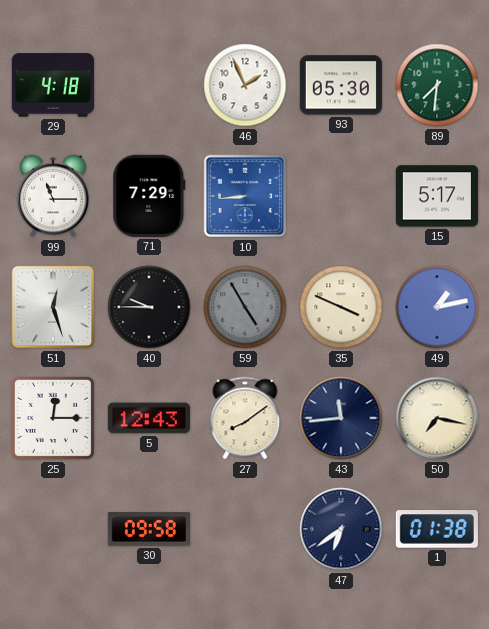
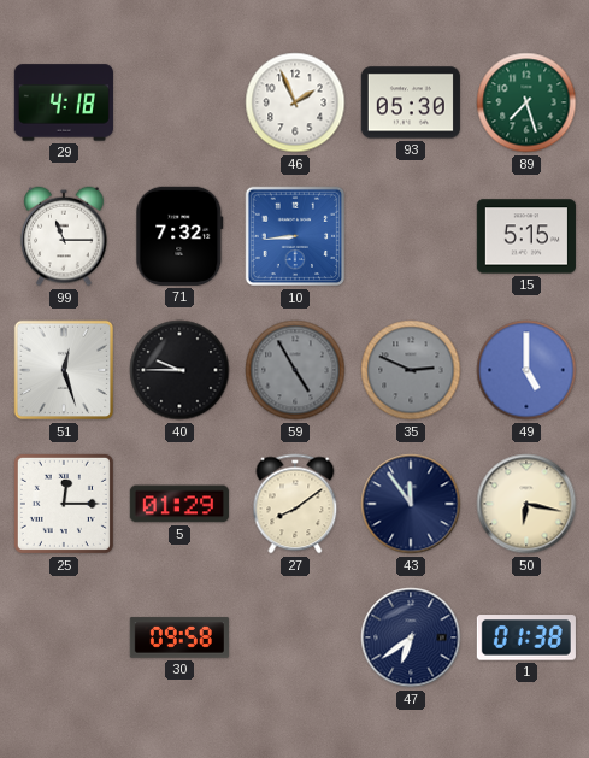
89: 7:31 -> 7:27 (526, 102)
71: 7:29 -> 7:32 (179, 236)
15: 5:17 -> 5:15 (526, 236)
35: 3:49 -> 2:49 (411, 370)
35 dial: cream -> grey (411, 370)
49: 1:13 -> 5:00 (526, 370)
5: 12:43 -> 01:29 (179, 504)
43: 11:44 -> 11:54 (411, 504)
50: 7:17 -> 6:17 (526, 504)
